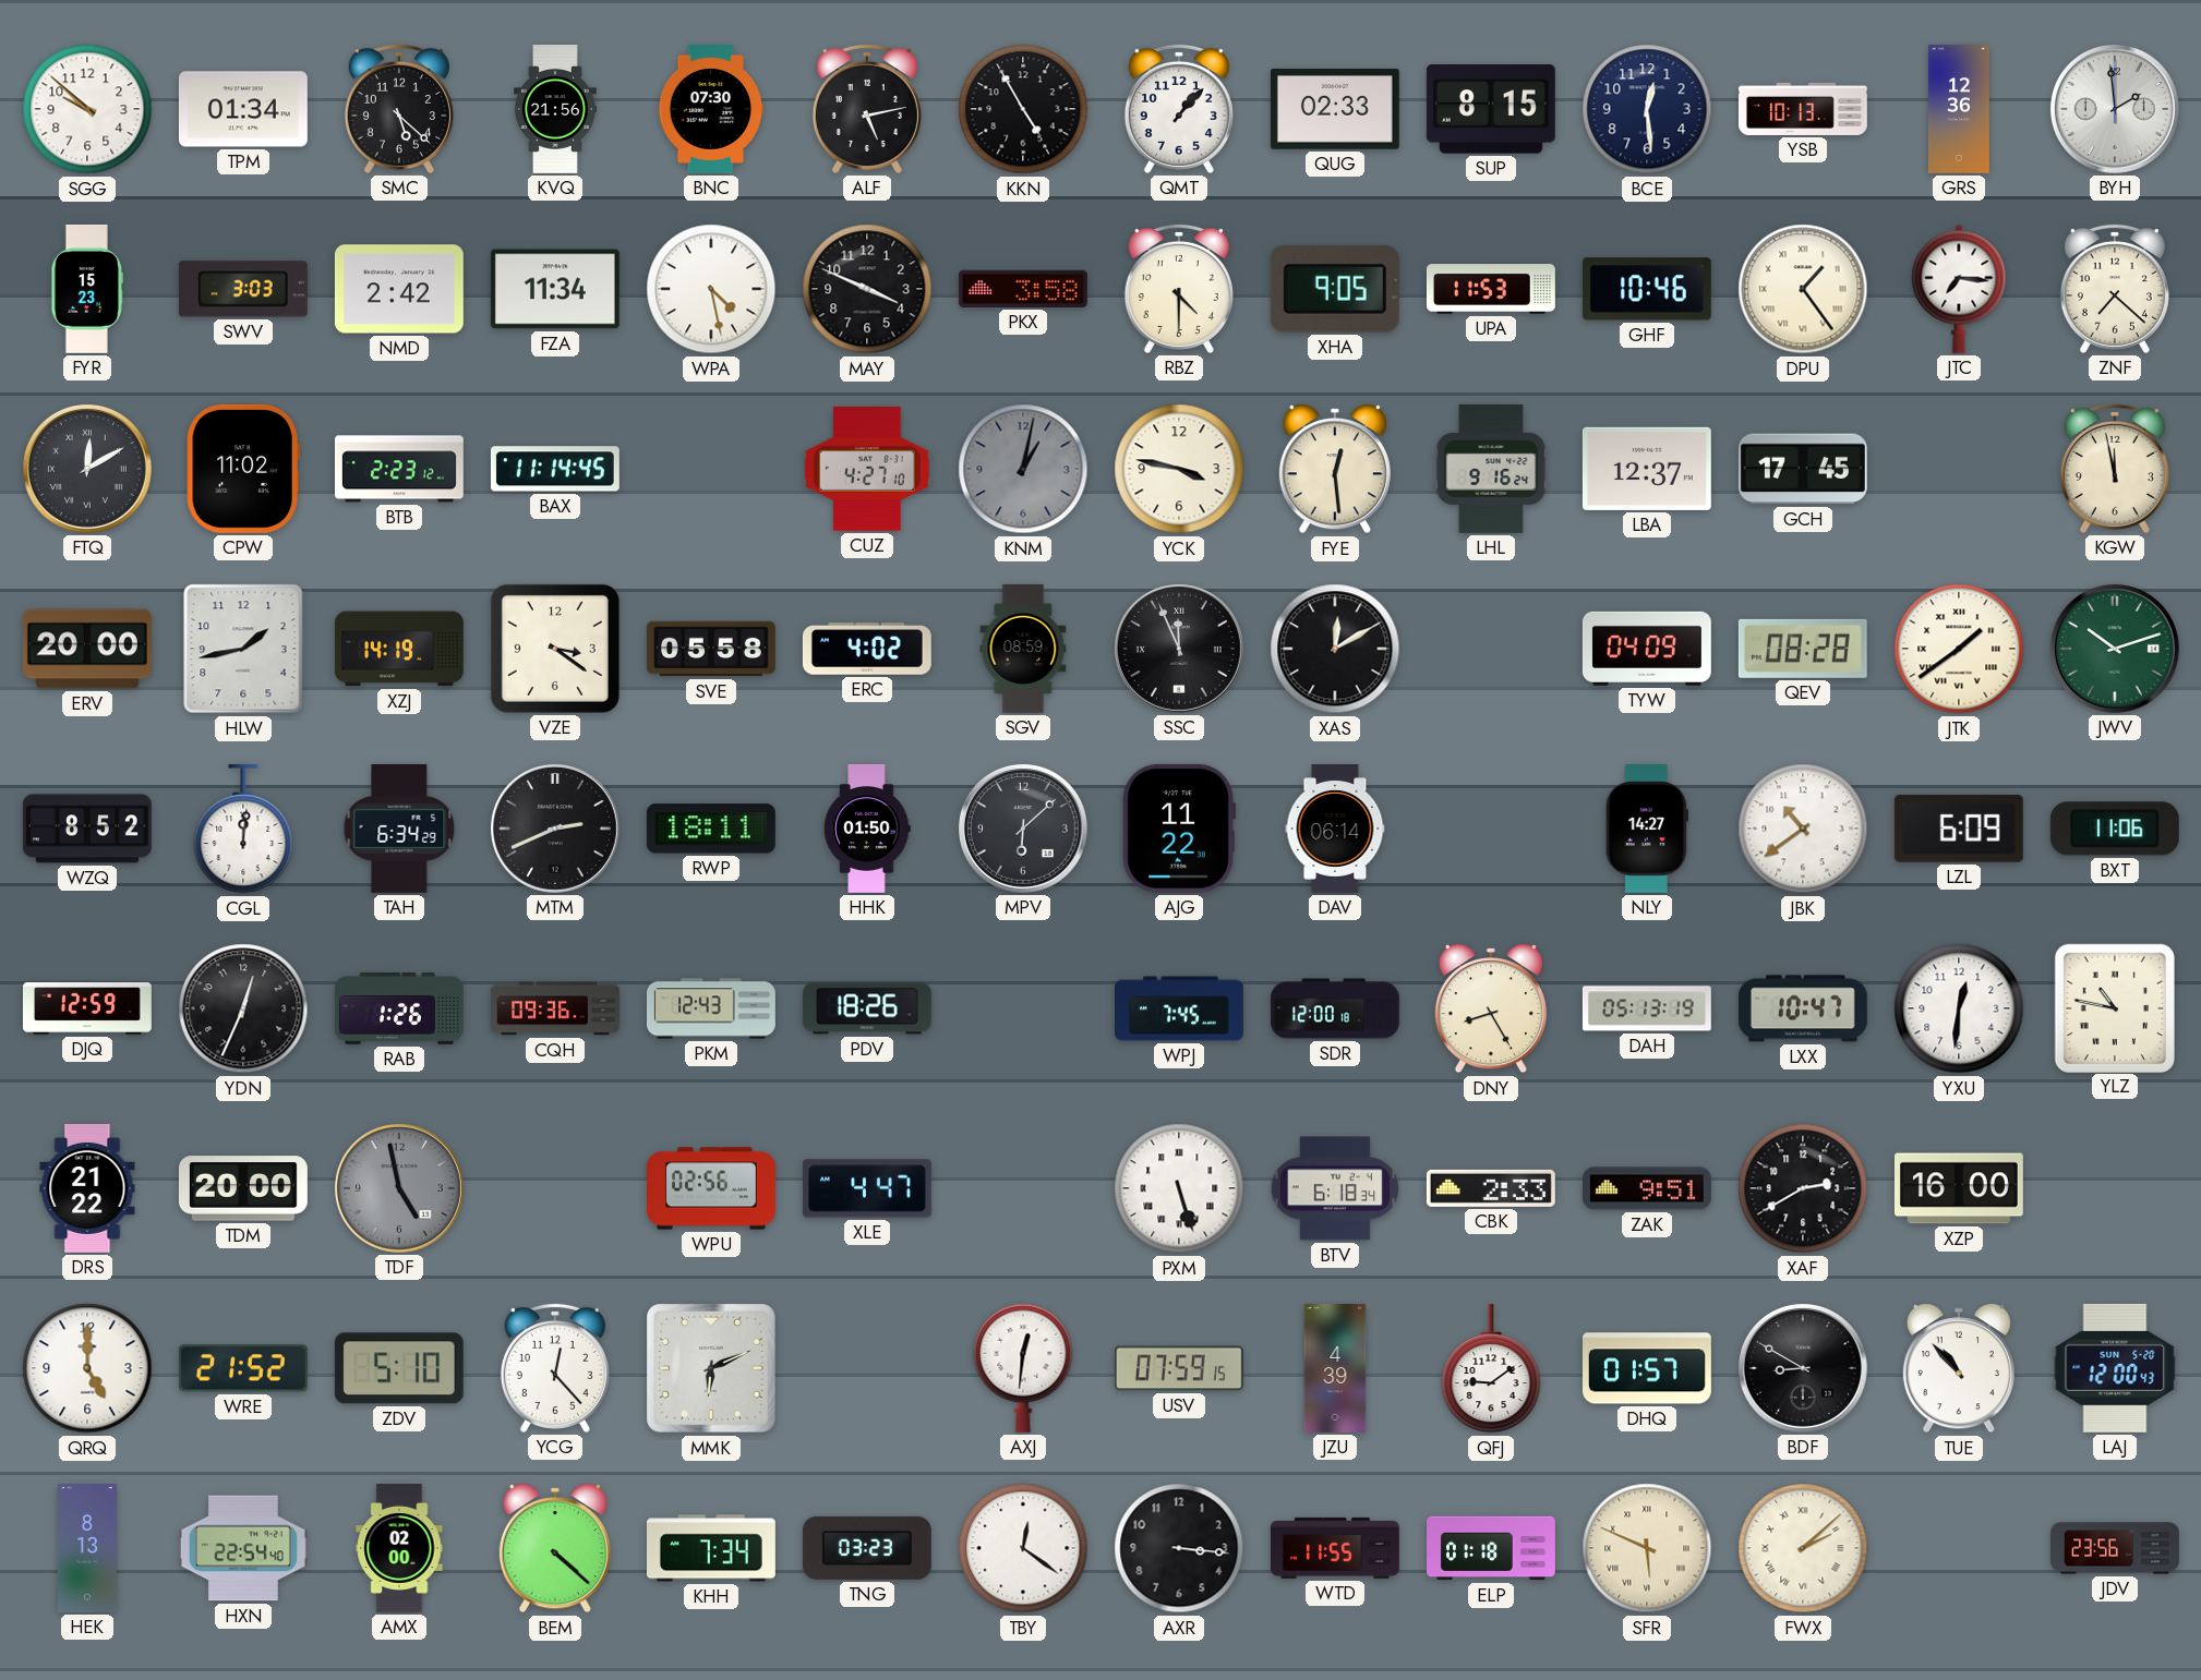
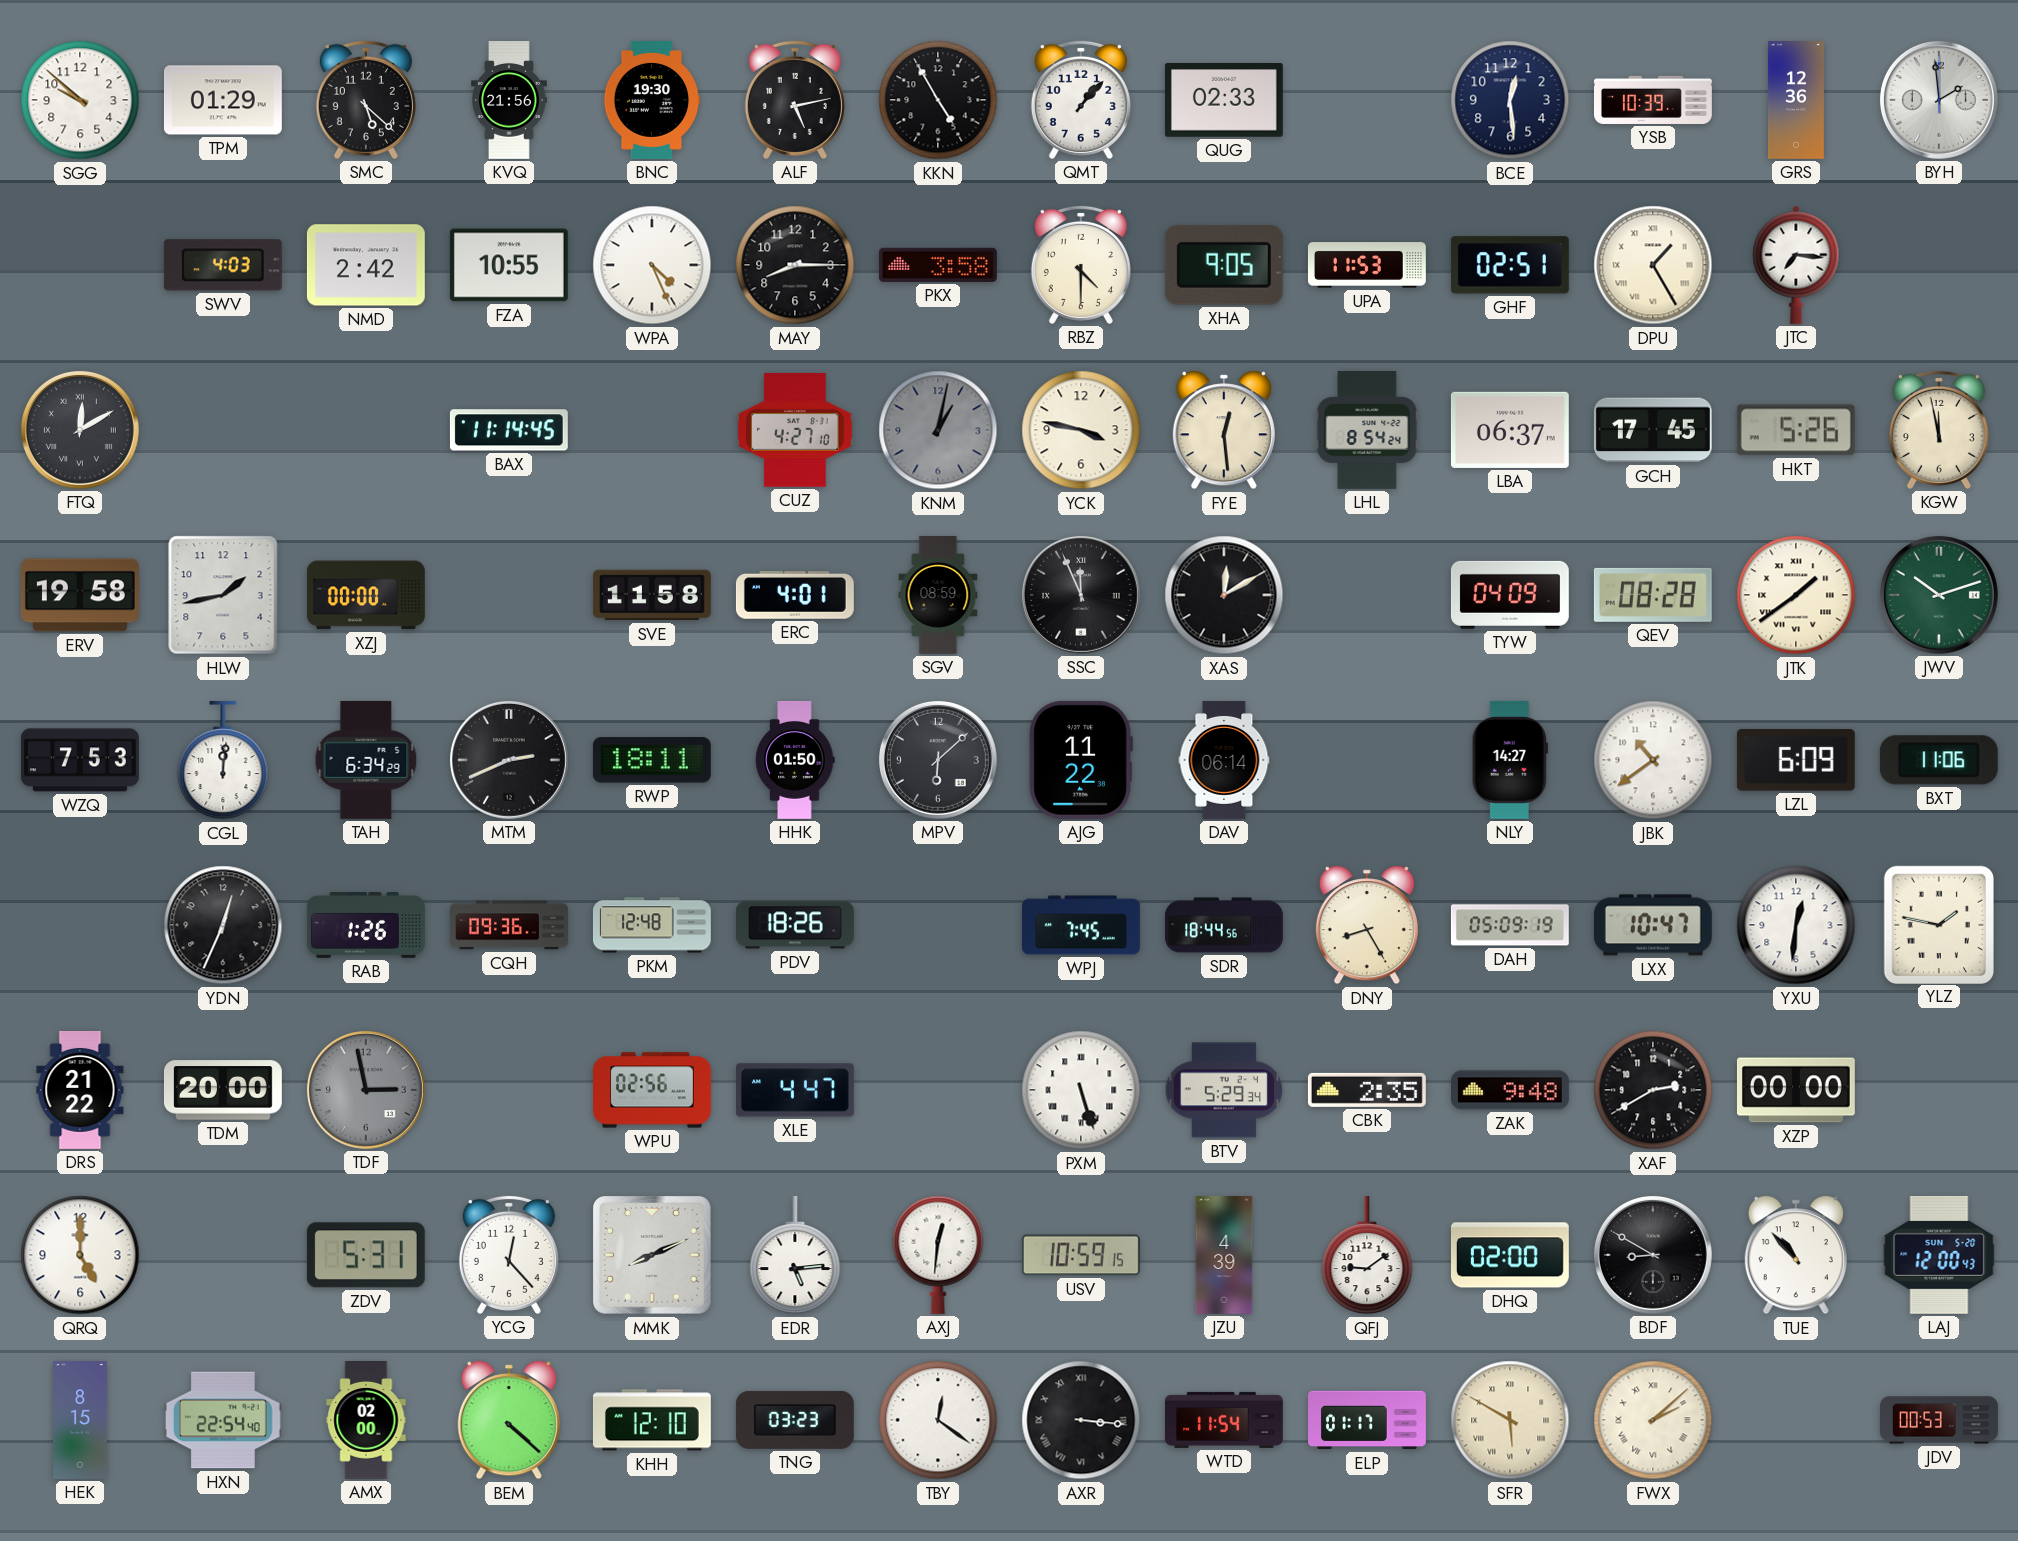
TPM: 01:34 -> 01:29 (223, 100)
BNC: 07:30 -> 19:30 (652, 100)
SUP: 8:15 -> none (1491, 109)
YSB: 10:13 -> 10:39 (1654, 100)
FYR: 15:23 -> none (87, 289)
SWV: 3:03 -> 4:03 (223, 265)
FZA: 11:34 -> 10:55 (509, 265)
WPA: 4:28 -> 4:26 (652, 265)
MAY: 3:49 -> 8:15 (795, 265)
GHF: 10:46 -> 02:51 (1510, 265)
DPU: 1:24 -> 1:25 (1653, 265)
ZNF: 7:22 -> none (2115, 289)
CPW: 11:02 -> none (243, 469)
BTB: 2:23 -> none (399, 469)
LHL: 9:16 -> 8:54 (1367, 430)
LBA: 12:37 -> 06:37 (1510, 430)
HKT: none -> 5:26 (1796, 430)
ERV: 20:00 -> 19:58 (80, 595)
XZJ: 14:19 -> 00:00 (366, 595)
VZE: 3:21 -> none (555, 649)
SVE: 05:58 -> 11:58 (652, 595)
ERC: 4:02 -> 4:01 (795, 596)
WZQ: 8:52 -> 7:53 (80, 760)
DJQ: 12:59 -> none (88, 1010)
PKM: 12:43 -> 12:48 (652, 925)
SDR: 12:00 -> 18:44 (1225, 925)
DAH: 05:13 -> 05:09 (1510, 925)
YLZ: 10:47 -> 1:47 (1938, 924)
TDF: 4:58 -> 2:58 (366, 1090)
BTV: 6:18 -> 5:29 (1224, 1090)
CBK: 2:33 -> 2:35 (1367, 1090)
ZAK: 9:51 -> 9:48 (1510, 1090)
XZP: 16:00 -> 00:00 (1796, 1090)
WRE: 21:52 -> none (243, 1368)
ZDV: 5:10 -> 5:31 (366, 1255)
MMK: 6:11 -> 8:11 (653, 1256)
EDR: none -> 5:14 (795, 1255)
USV: 07:59 -> 10:59 (1081, 1255)
DHQ: 01:57 -> 02:00 (1510, 1255)
HEK: 8:13 -> 8:15 (81, 1421)
KHH: 7:34 -> 12:10 (652, 1420)
AXR numerals: Arabic -> Roman (1081, 1420)
WTD: 11:55 -> 11:54 (1224, 1420)
ELP: 01:18 -> 01:17 (1368, 1420)
SFR: 5:49 -> 5:50 (1510, 1420)
JDV: 23:56 -> 00:53 (1940, 1420)
